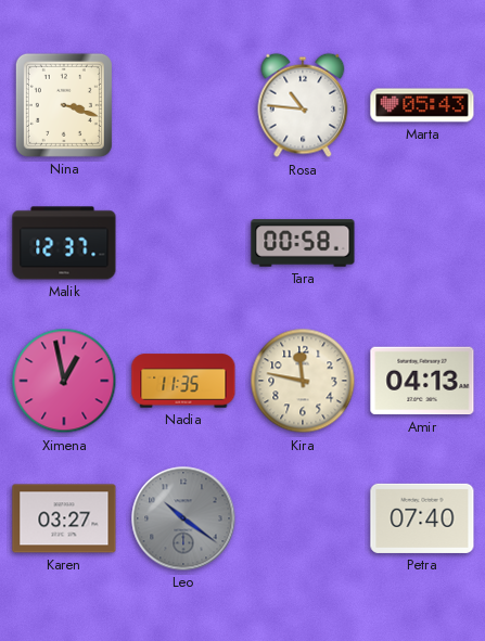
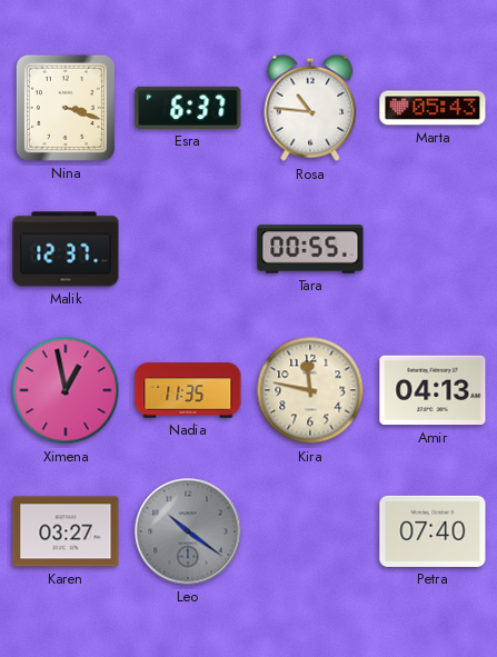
Esra: none -> 6:37 (188, 108)
Tara: 00:58 -> 00:55 (310, 249)
